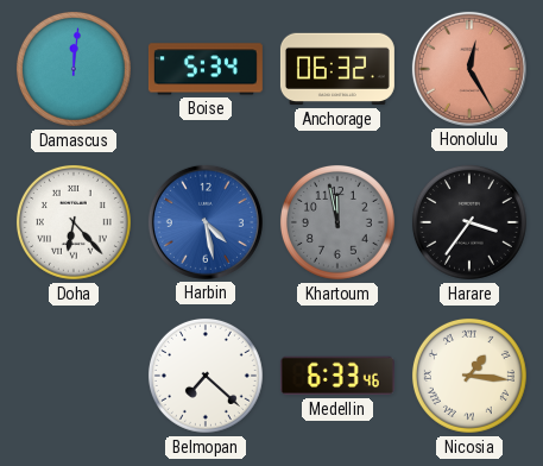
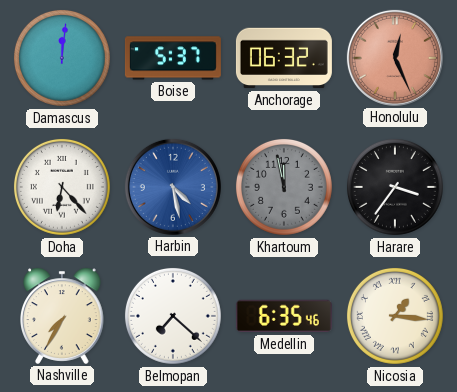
Boise: 5:34 -> 5:37 (173, 58)
Honolulu: 12:25 -> 12:26 (395, 58)
Nashville: none -> 7:35 (63, 316)
Medellin: 6:33 -> 6:35 (284, 316)
